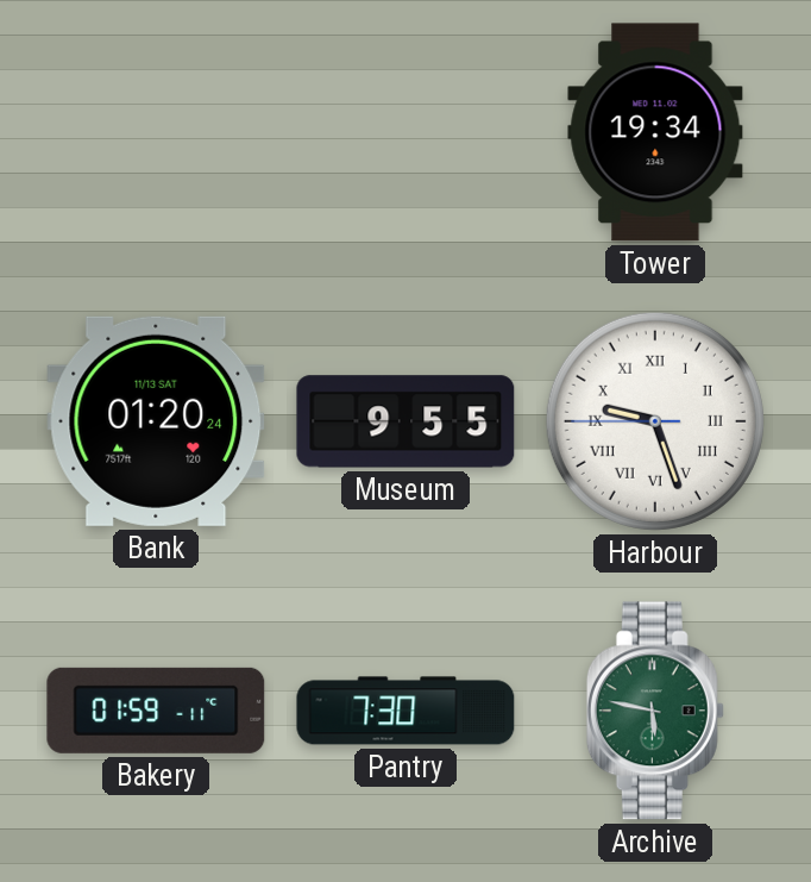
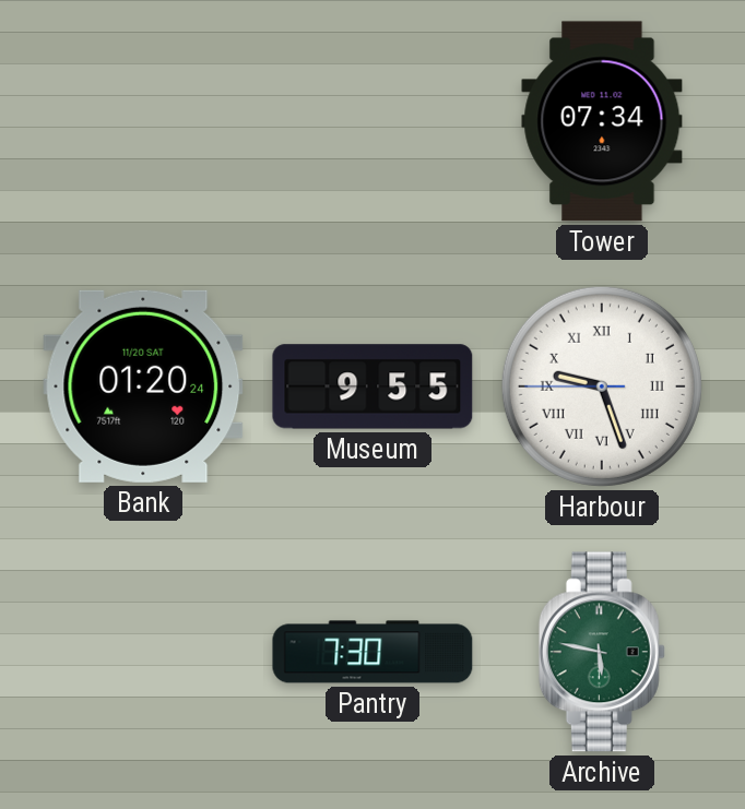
Tower: 19:34 -> 07:34 (602, 121)
Bank date: 11/13 SAT -> 11/20 SAT (143, 386)
Bakery: 01:59 -> none (156, 711)
